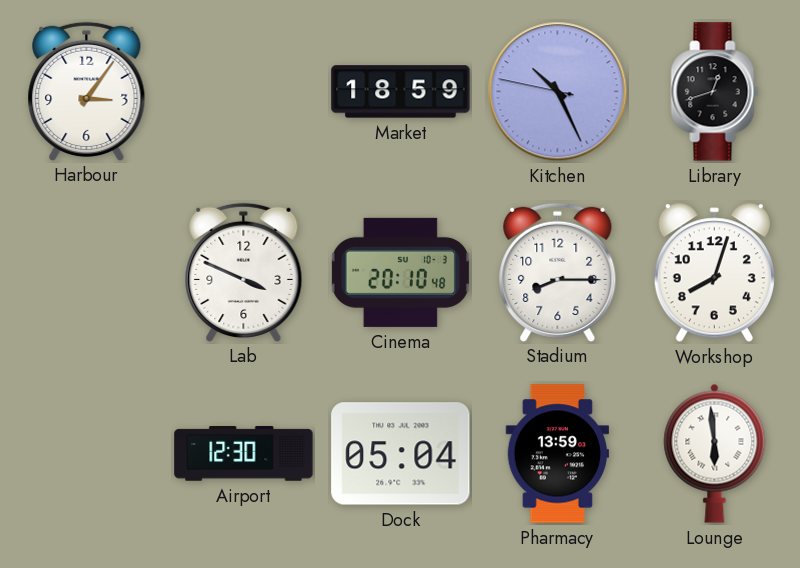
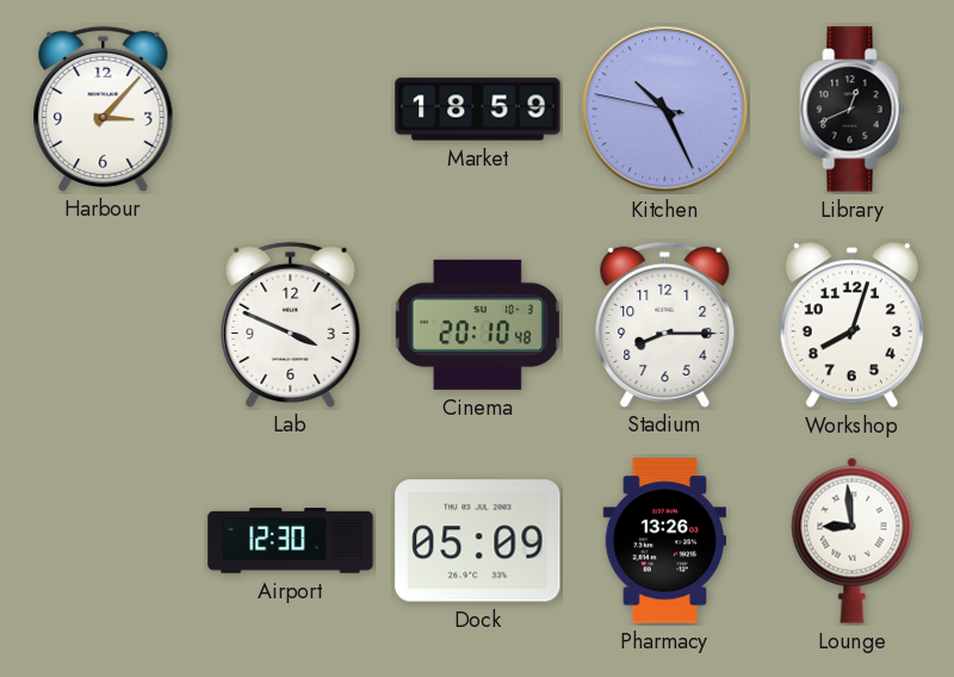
Harbour: 3:06 -> 3:07 (104, 108)
Library: 12:42 -> 12:41 (853, 110)
Dock: 05:04 -> 05:09 (478, 541)
Pharmacy: 13:59 -> 13:26 (664, 541)
Lounge: 5:59 -> 8:59 (853, 540)
